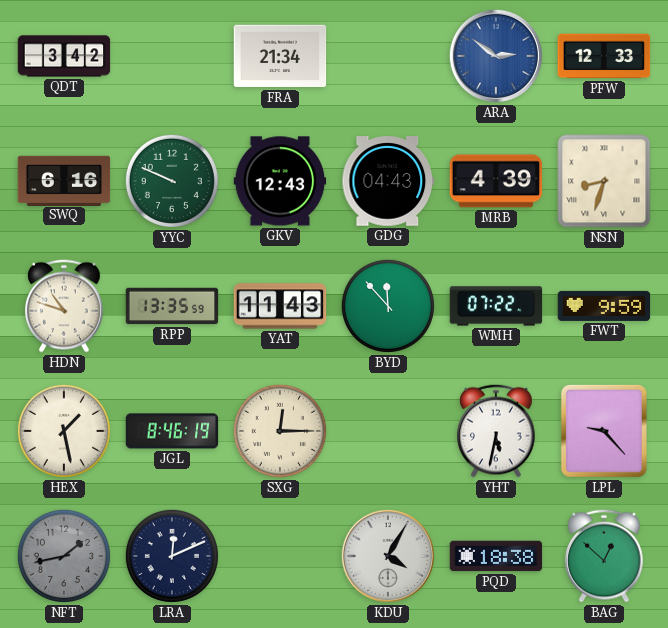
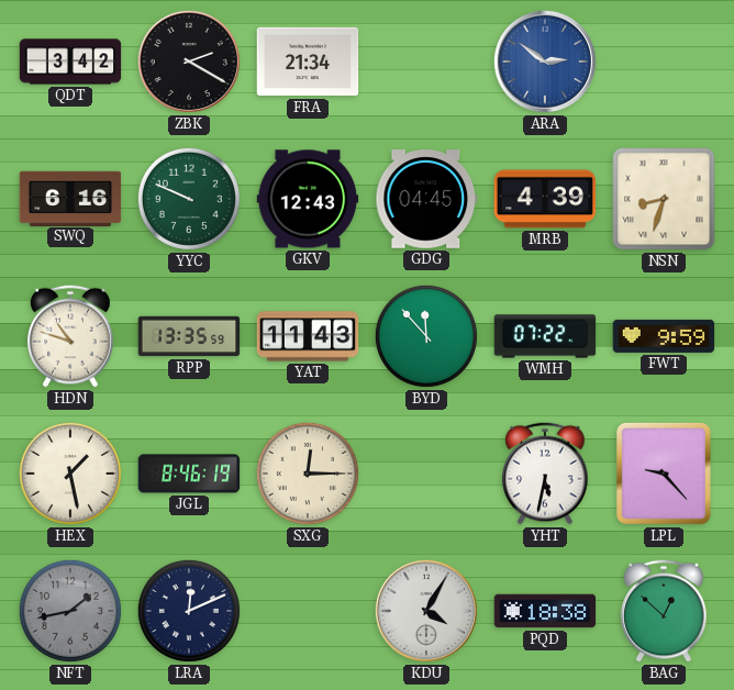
ZBK: none -> 2:20 (189, 62)
PFW: 12:33 -> none (604, 56)
GDG: 04:43 -> 04:45 (426, 199)
